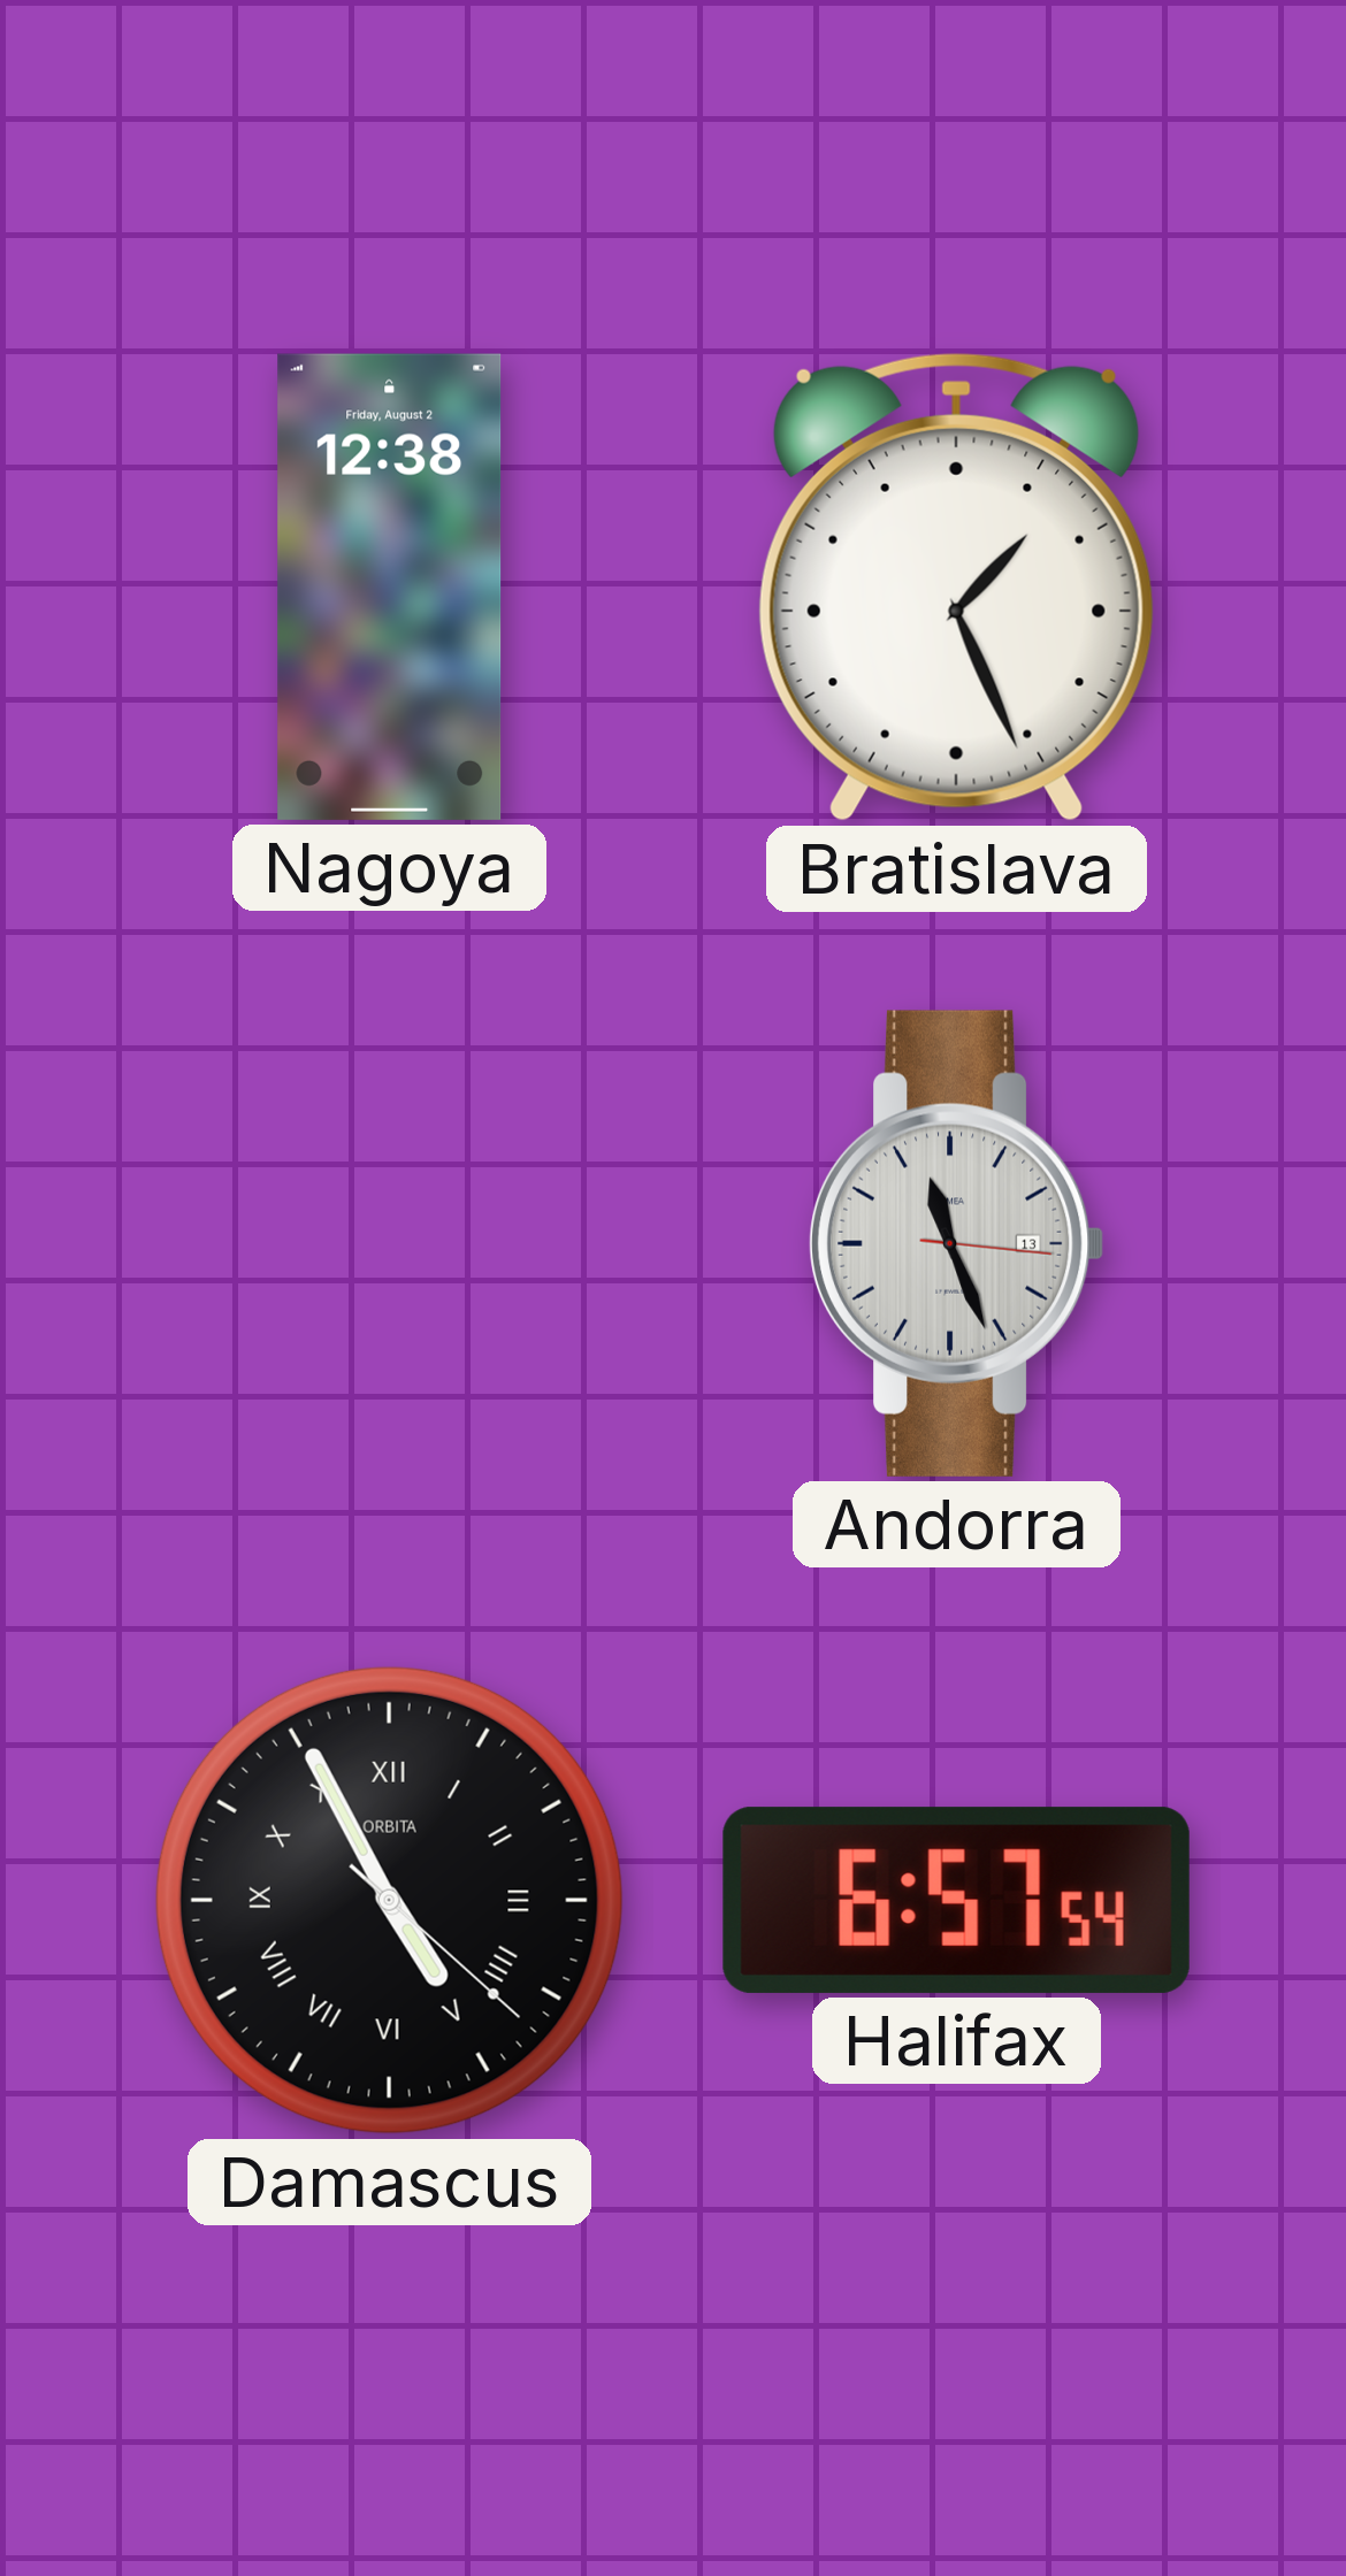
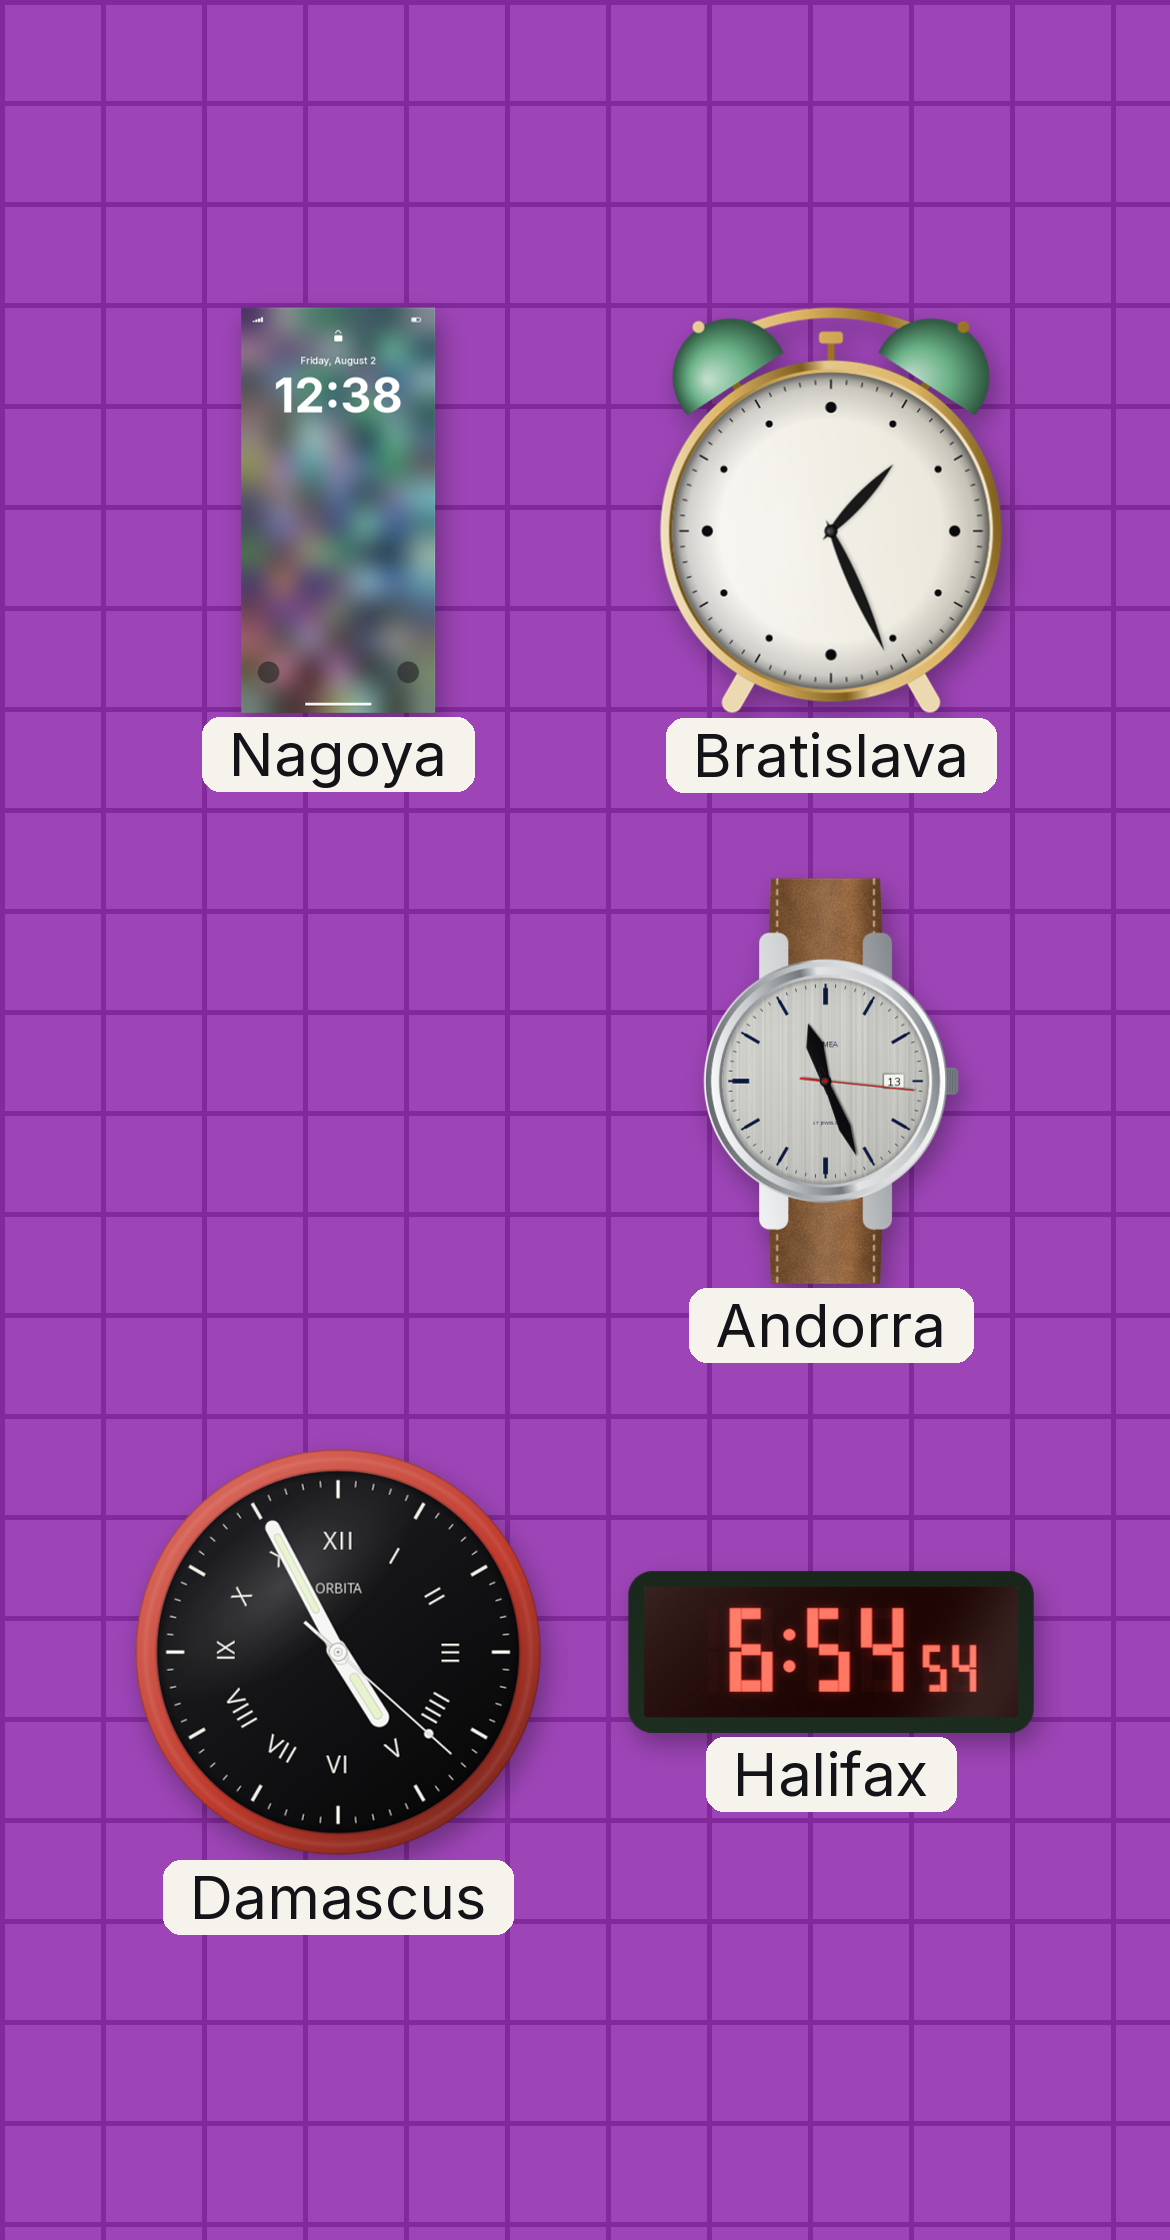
Halifax: 6:57 -> 6:54 (831, 1652)
